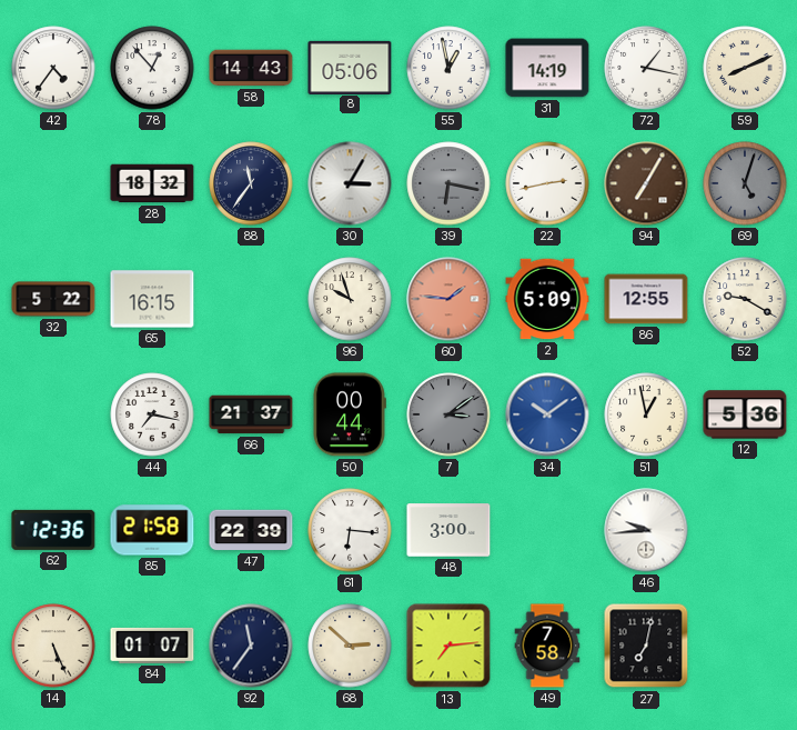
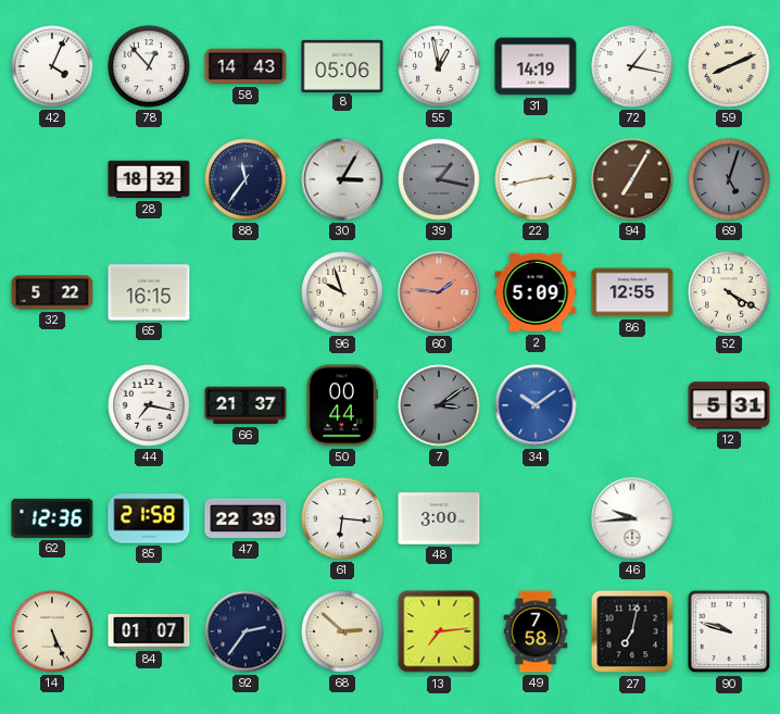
42: 4:36 -> 4:04 (52, 66)
39: 6:17 -> 1:17 (439, 179)
52: 9:20 -> 4:20 (729, 292)
51: 12:58 -> none (646, 414)
12: 5:36 -> 5:31 (729, 405)
92: 11:36 -> 2:36 (246, 631)
90: none -> 9:48 (729, 631)
